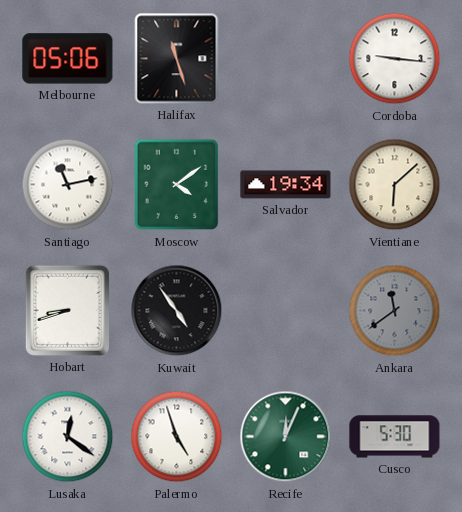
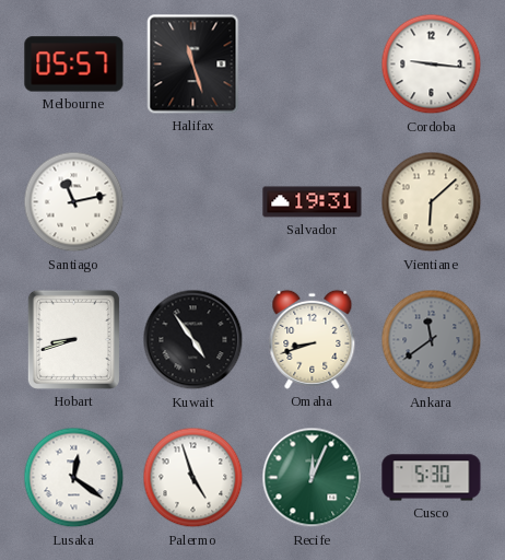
Melbourne: 05:06 -> 05:57 (74, 65)
Moscow: 4:09 -> none (177, 185)
Salvador: 19:34 -> 19:31 (313, 202)
Omaha: none -> 8:42 (313, 339)
